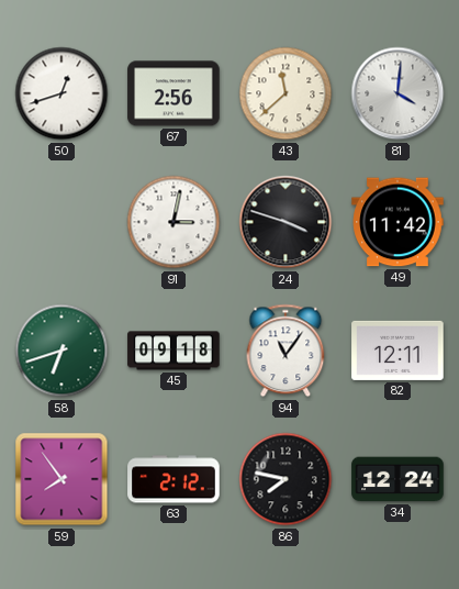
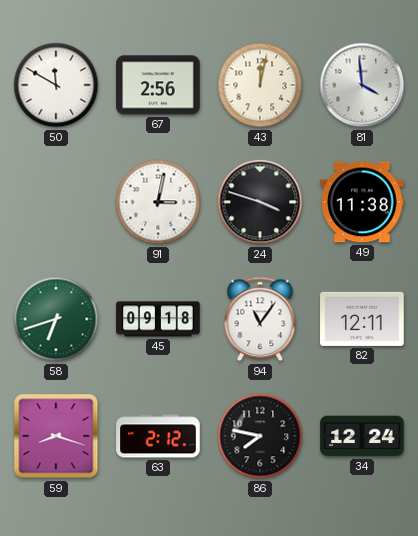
50: 12:42 -> 11:50 (56, 85)
43: 11:38 -> 12:02 (260, 85)
81: 4:01 -> 3:59 (362, 85)
49: 11:42 -> 11:38 (362, 202)
59: 7:54 -> 8:18 (56, 436)
